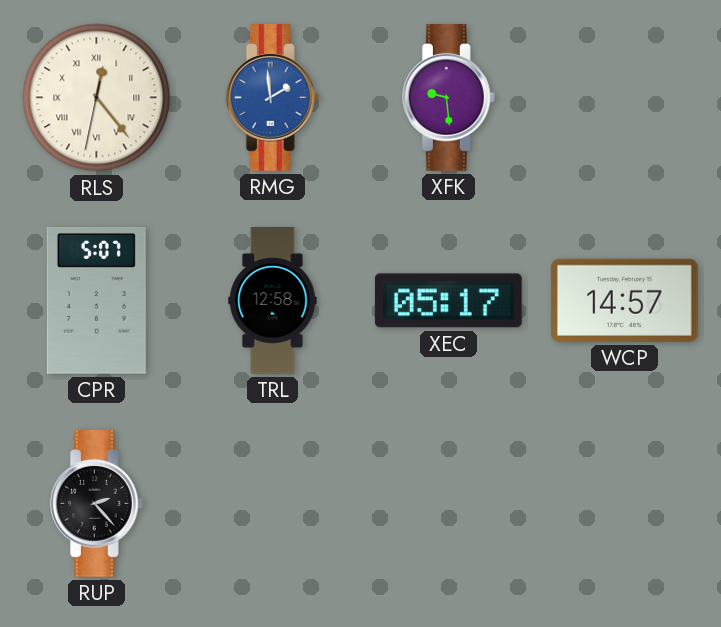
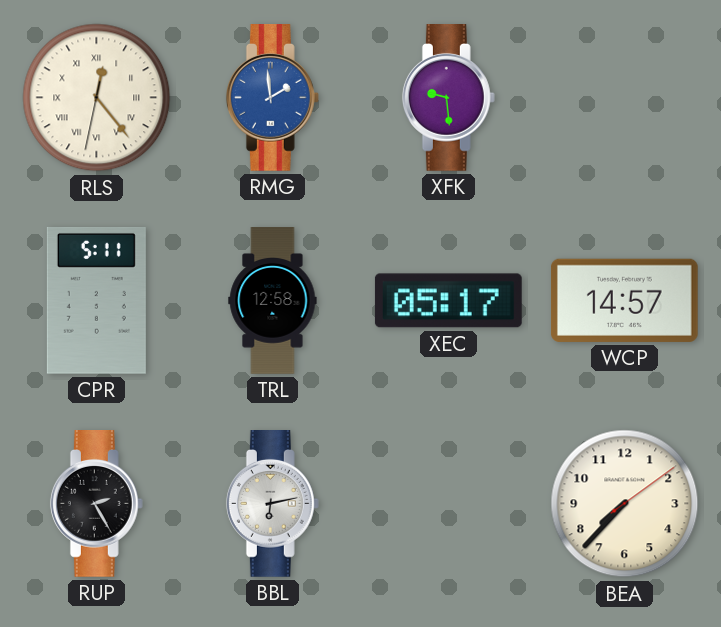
CPR: 5:07 -> 5:11 (96, 300)
RUP: 2:23 -> 2:25 (96, 504)
BBL: none -> 6:13 (272, 504)
BEA: none -> 7:37 (625, 504)
